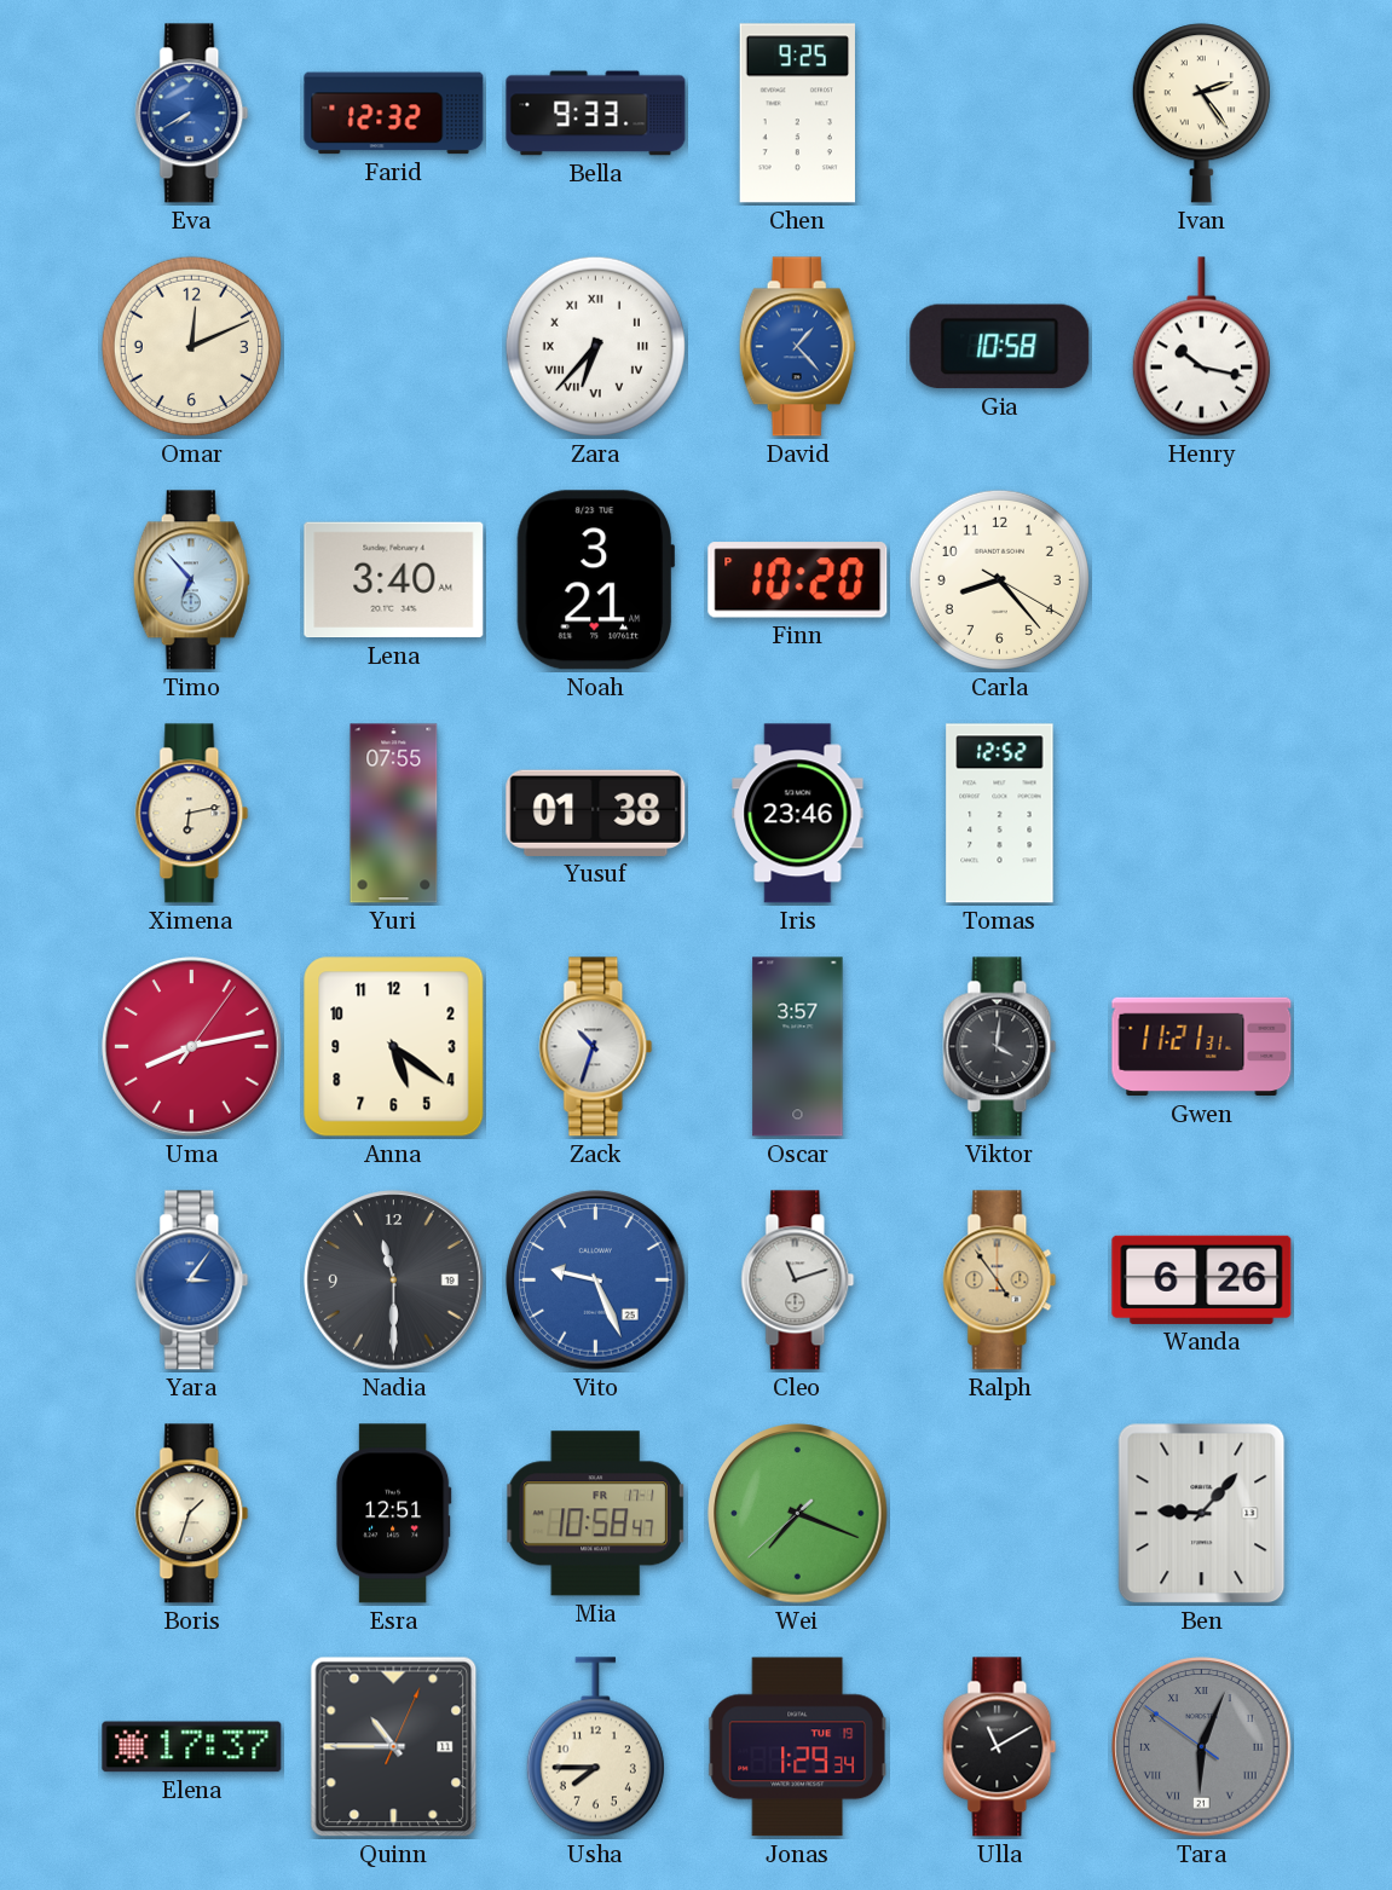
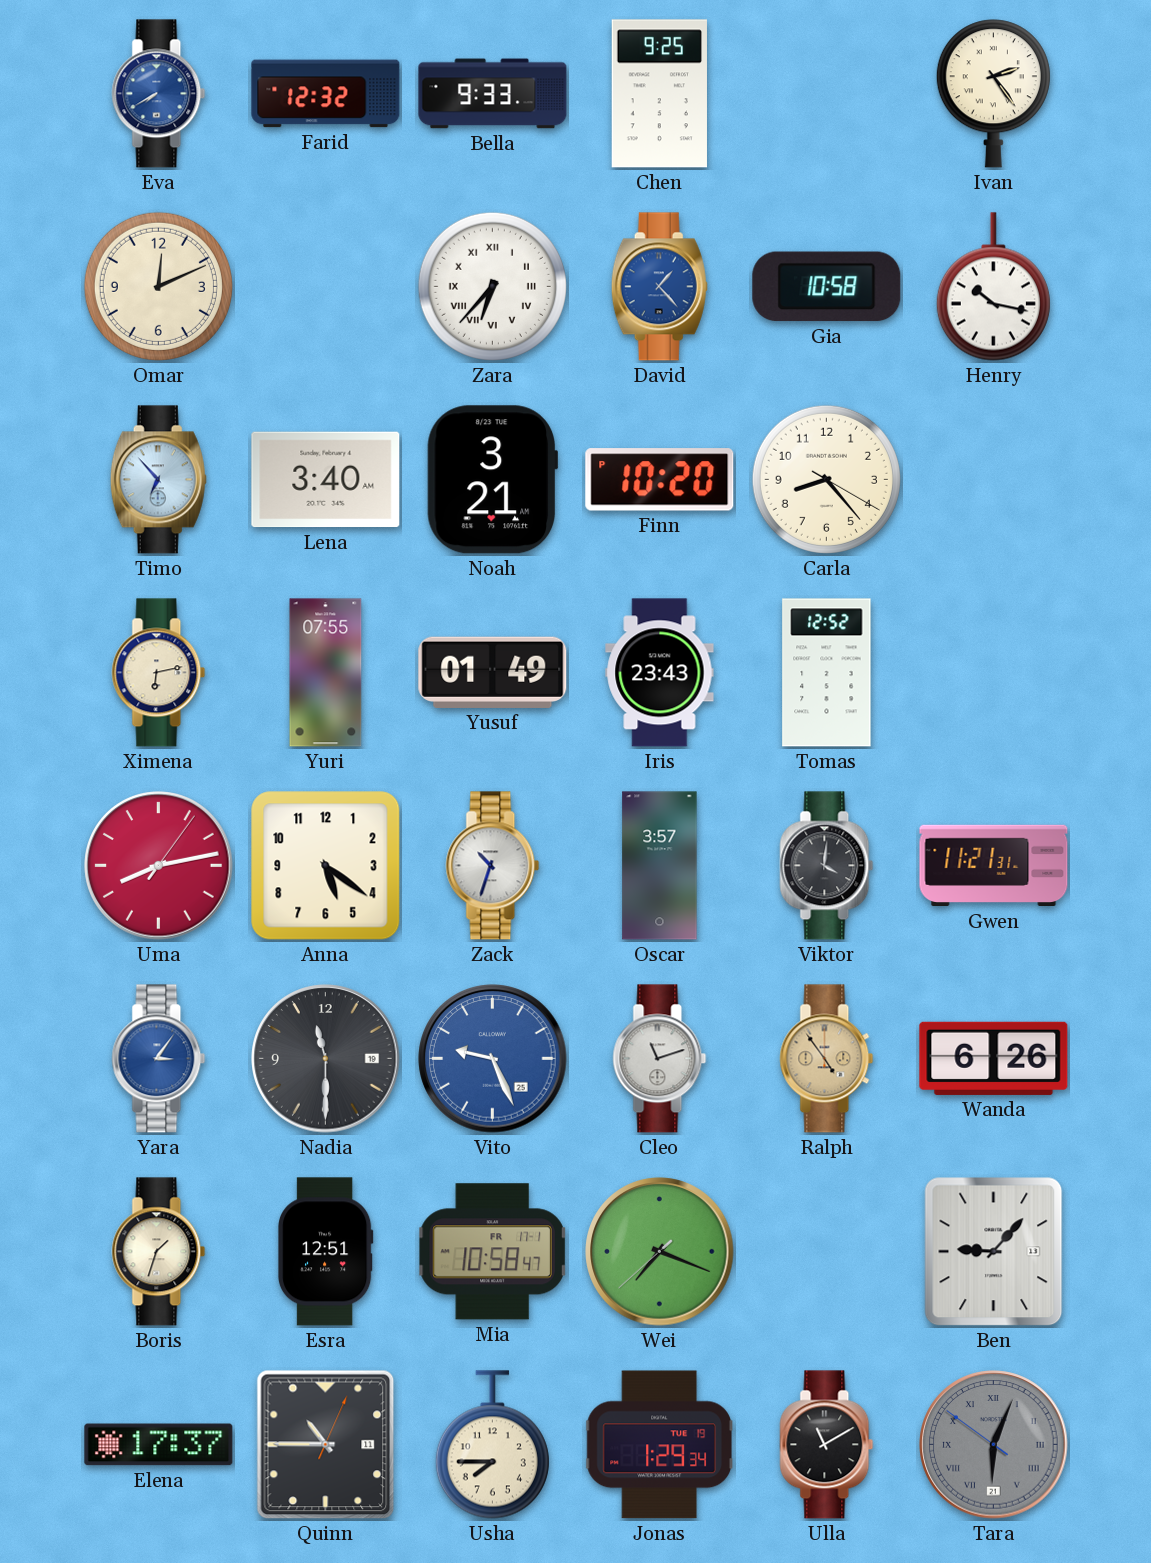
Yusuf: 01:38 -> 01:49 (493, 672)
Iris: 23:46 -> 23:43 (660, 673)
